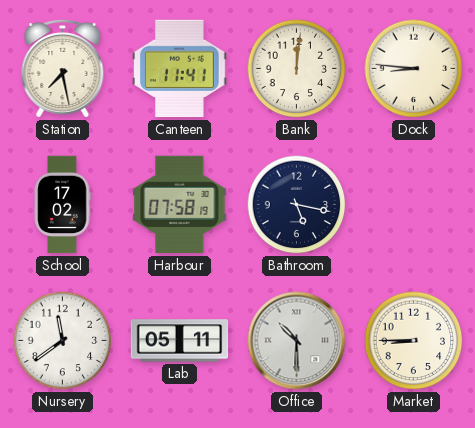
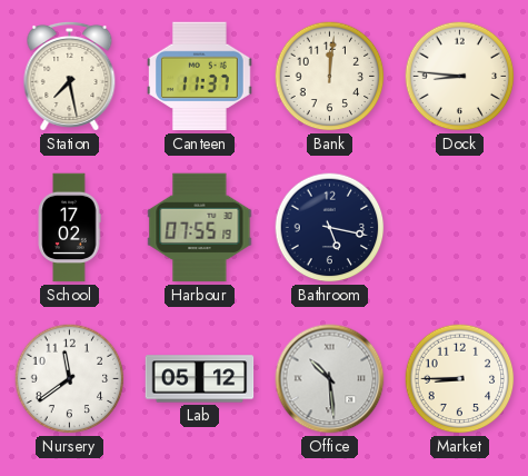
Canteen: 11:41 -> 11:37 (200, 77)
Harbour: 07:58 -> 07:55 (200, 228)
Lab: 05:11 -> 05:12 (200, 379)
Office: 10:30 -> 10:29 (330, 379)
